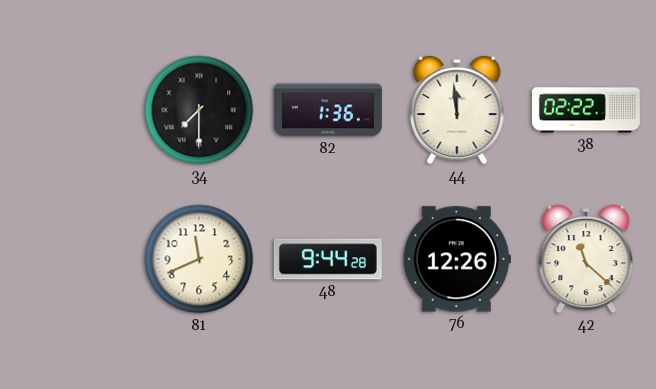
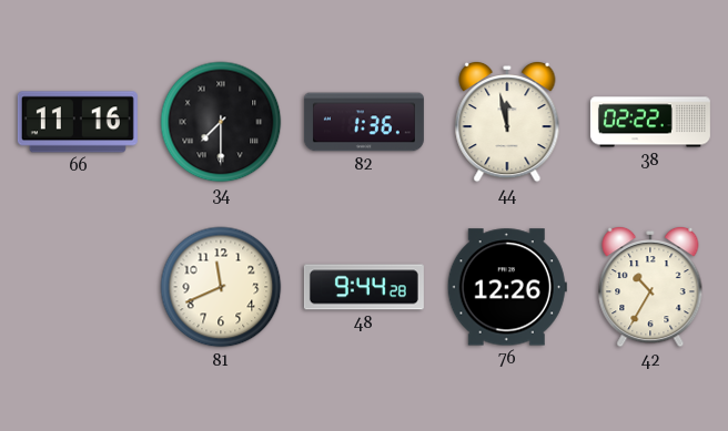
66: none -> 11:16 (78, 122)
44: 11:59 -> 11:58 (507, 122)
42: 11:22 -> 10:35 (650, 287)
